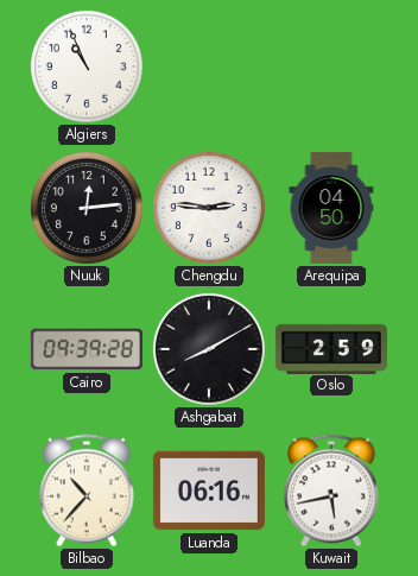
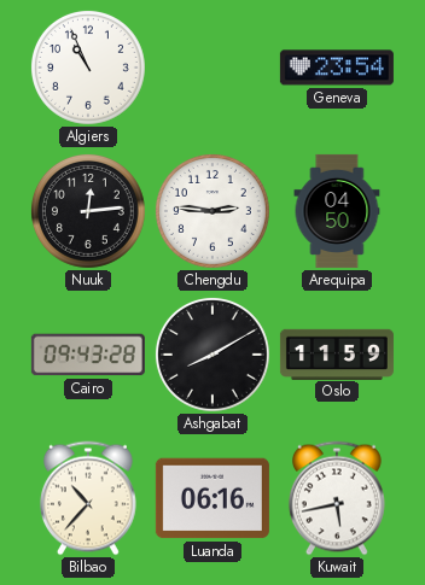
Geneva: none -> 23:54 (337, 68)
Cairo: 09:39 -> 09:43 (88, 355)
Oslo: 2:59 -> 11:59 (337, 353)
